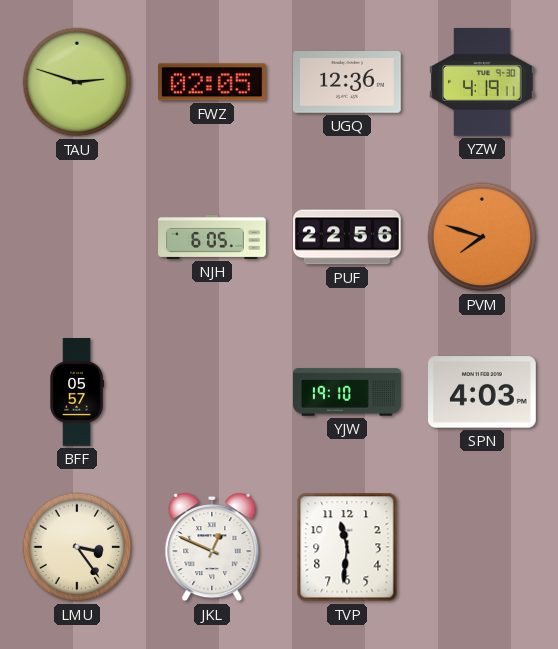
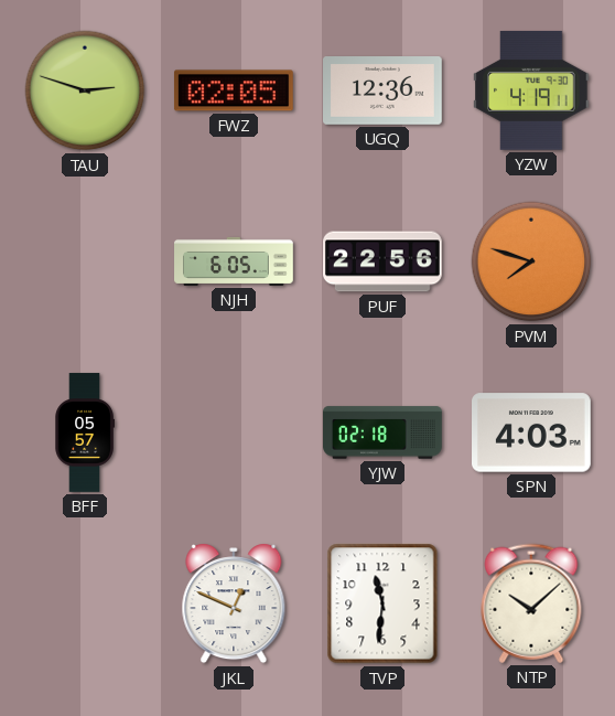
YJW: 19:10 -> 02:18 (384, 432)
LMU: 3:24 -> none (77, 547)
NTP: none -> 10:08 (531, 603)
